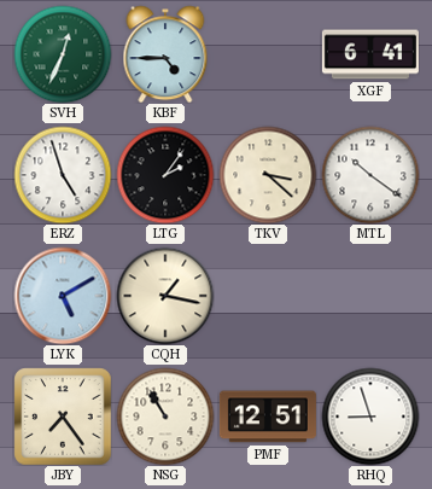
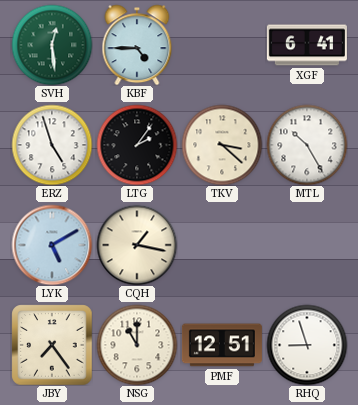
SVH: 12:34 -> 12:29 (52, 45)
MTL: 10:21 -> 10:25 (307, 145)
NSG: 10:55 -> 11:00 (137, 345)
